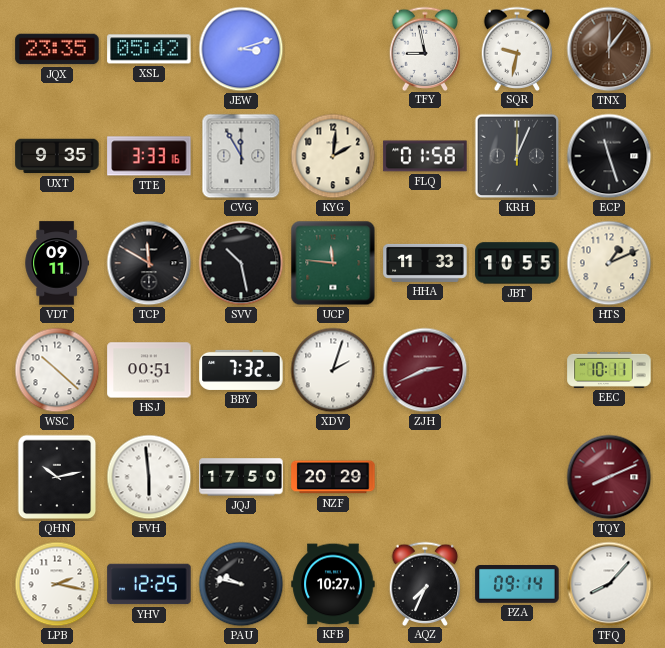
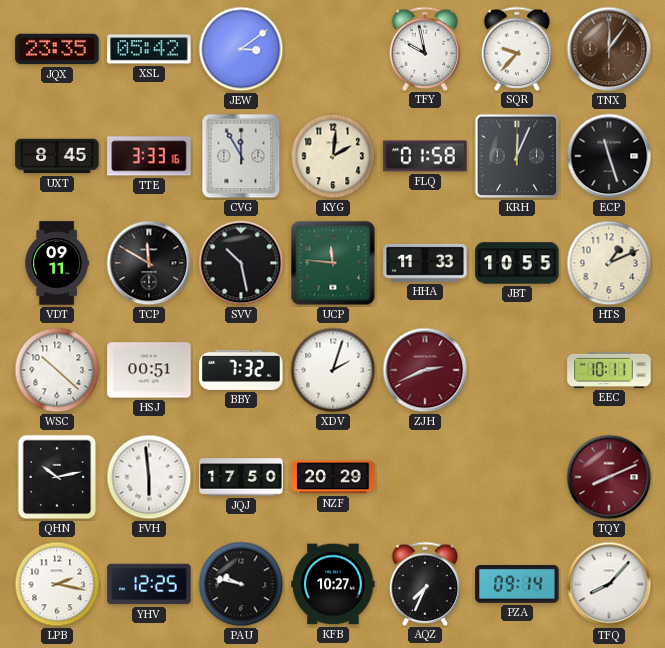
JEW: 3:12 -> 3:09 (241, 49)
TFY: 8:58 -> 9:58 (425, 48)
SQR: 9:32 -> 9:37 (517, 48)
UXT: 9:35 -> 8:45 (57, 156)
